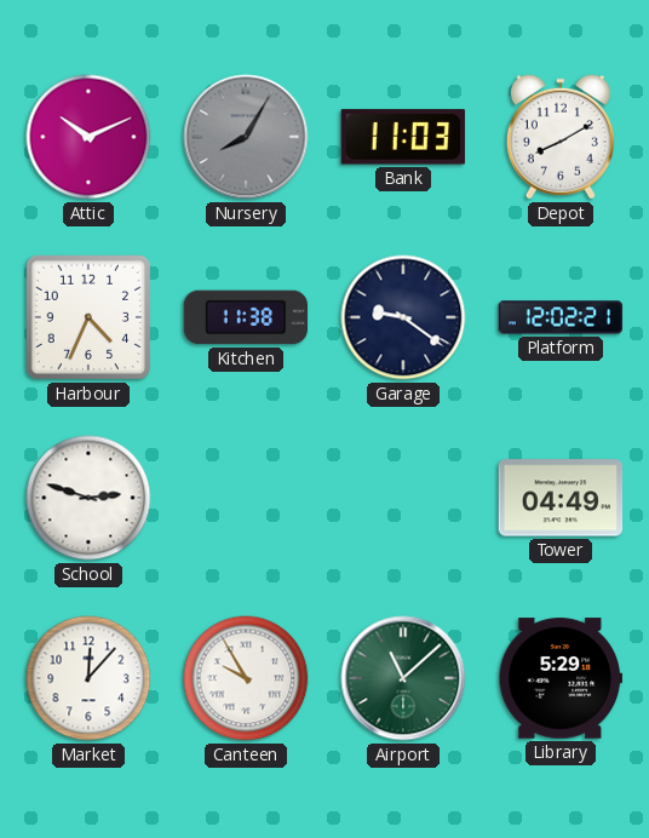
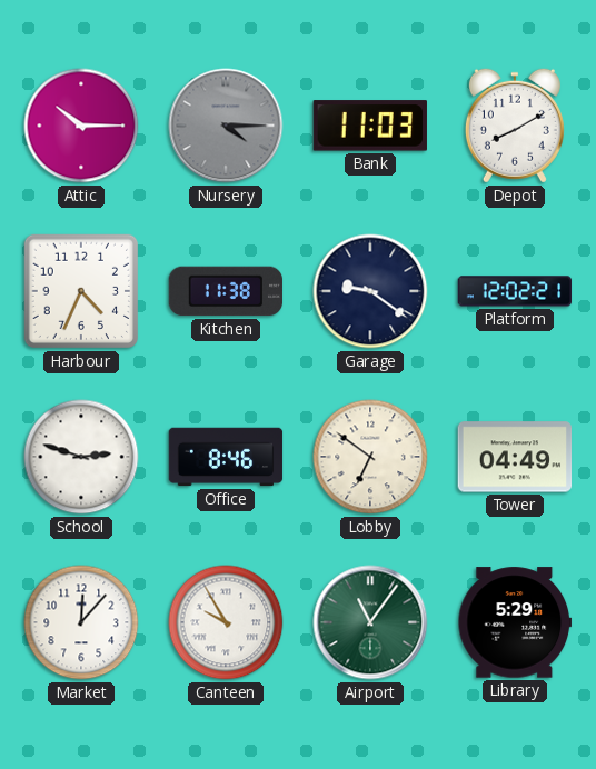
Attic: 10:11 -> 10:15 (81, 126)
Nursery: 8:05 -> 4:15 (226, 126)
Office: none -> 8:46 (226, 457)
Lobby: none -> 6:51 (370, 457)
Airport: 11:08 -> 11:06 (370, 622)
